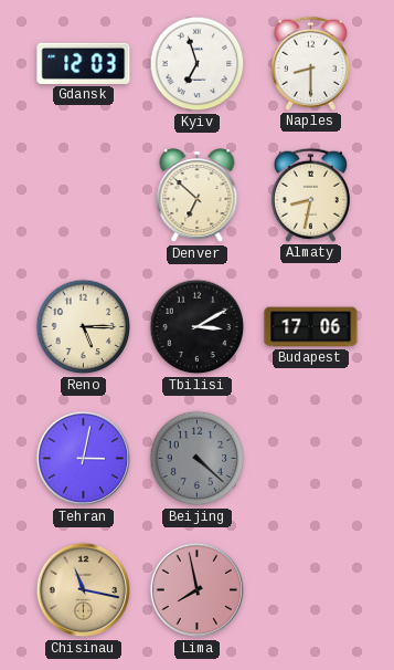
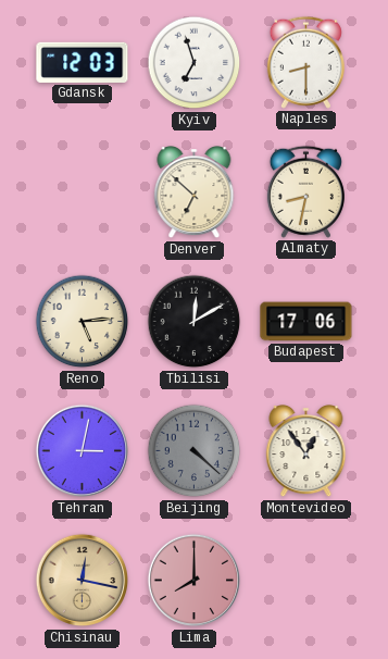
Reno: 5:15 -> 5:14 (83, 322)
Tbilisi: 3:10 -> 12:10 (195, 322)
Montevideo: none -> 12:54 (306, 452)
Chisinau: 11:17 -> 12:17 (83, 581)
Lima: 7:58 -> 8:00 (195, 581)
